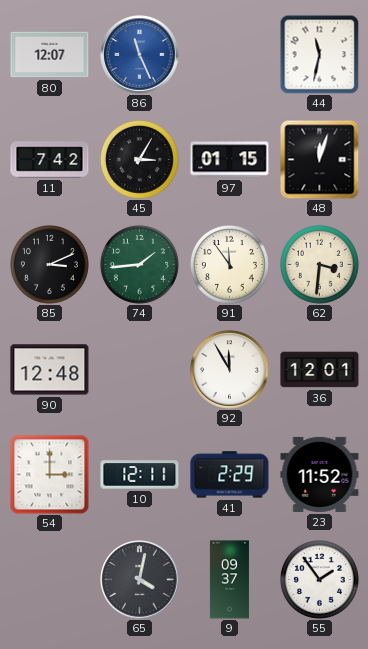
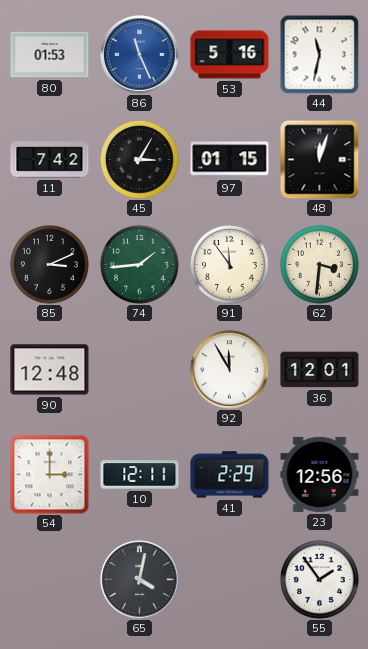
80: 12:07 -> 01:53 (50, 55)
53: none -> 5:16 (230, 55)
23: 11:52 -> 12:56 (320, 474)
9: 09:37 -> none (229, 580)
